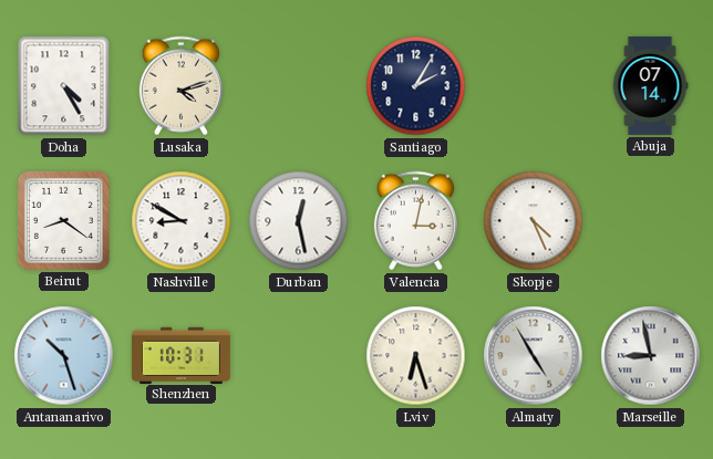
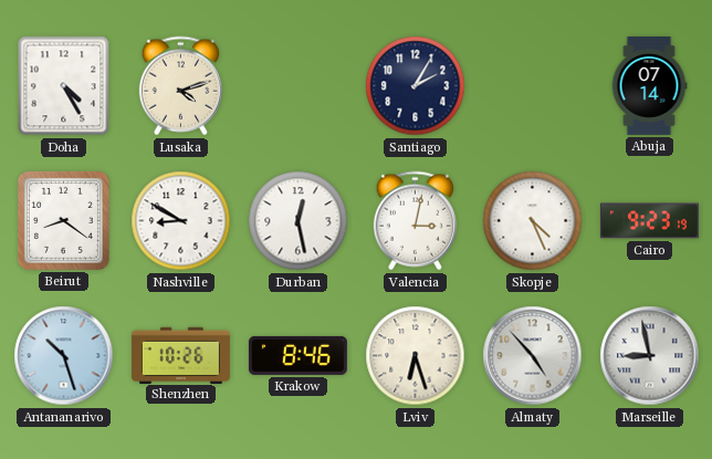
Cairo: none -> 9:23 (649, 221)
Shenzhen: 10:31 -> 10:26 (180, 355)
Krakow: none -> 8:46 (297, 355)
Almaty: 4:55 -> 4:53 (533, 356)
